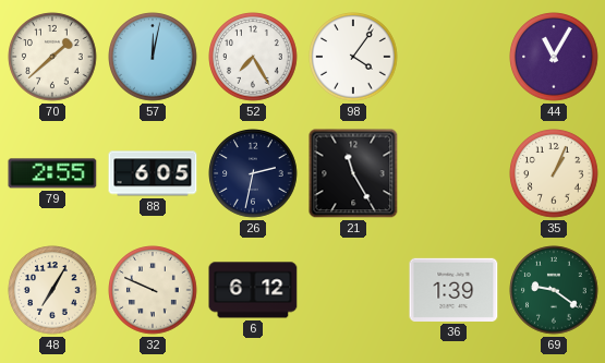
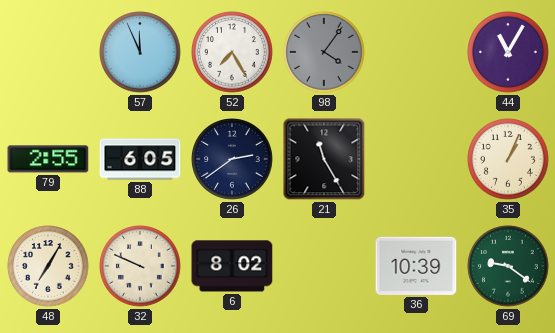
70: 1:38 -> none (52, 57)
57: 12:02 -> 11:56 (140, 52)
98 dial: white -> grey (324, 52)
26: 2:32 -> 2:39 (232, 159)
6: 6:12 -> 8:02 (232, 266)
36: 1:39 -> 10:39 (416, 266)
